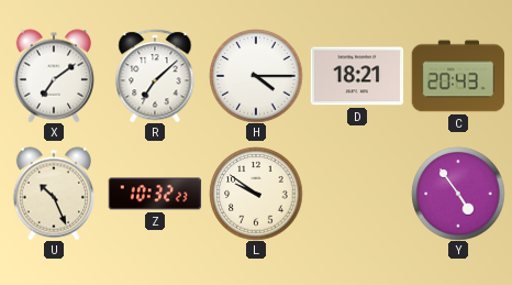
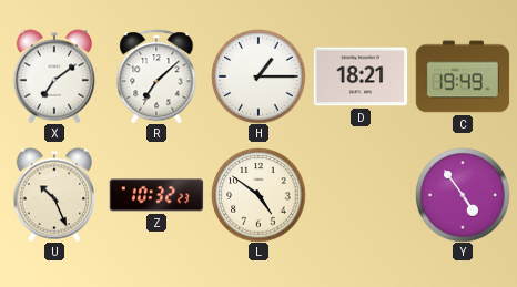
H: 4:15 -> 1:15 (258, 76)
C: 20:43 -> 19:49 (463, 76)
L: 9:51 -> 4:51 (258, 195)
